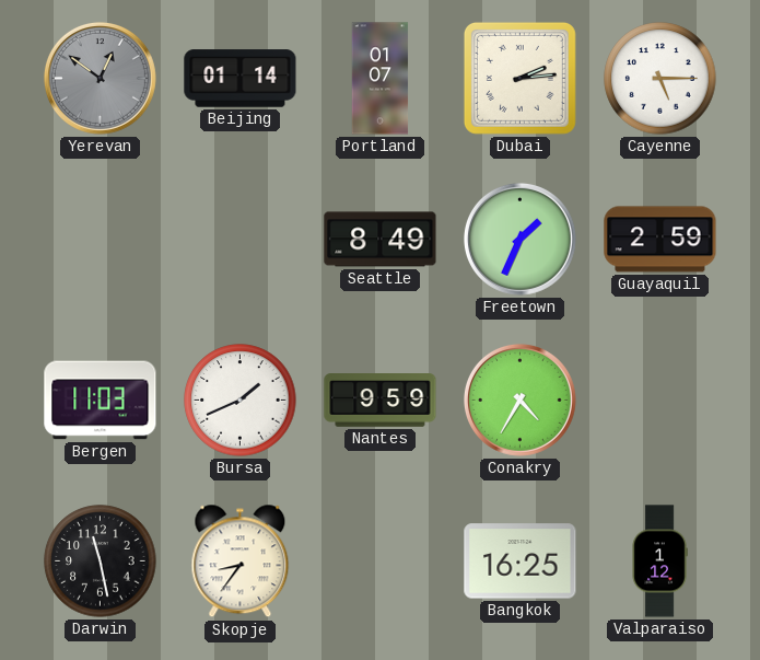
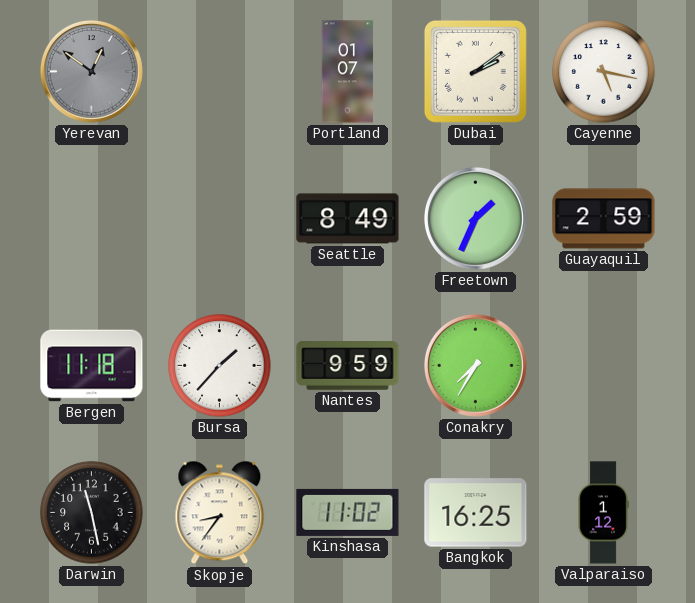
Beijing: 01:14 -> none (241, 79)
Dubai: 2:14 -> 2:09 (475, 71)
Cayenne: 5:15 -> 5:17 (604, 72)
Bergen: 11:03 -> 11:18 (92, 366)
Bursa: 1:41 -> 1:37 (220, 366)
Conakry: 4:35 -> 7:35 (475, 365)
Kinshasa: none -> 11:02 (348, 512)
